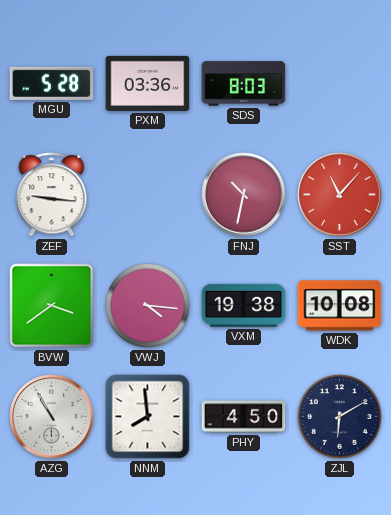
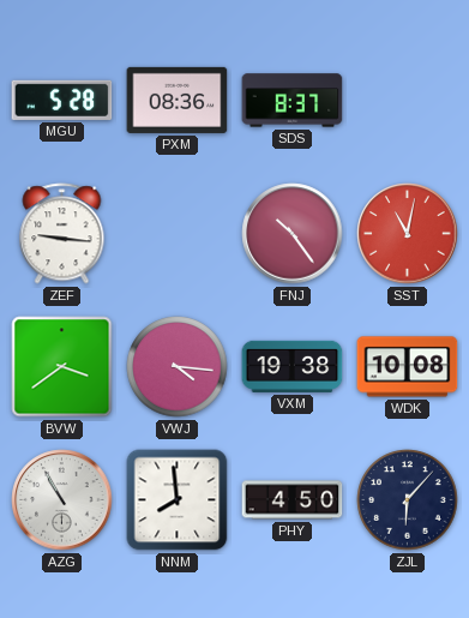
PXM: 03:36 -> 08:36 (178, 100)
SDS: 8:03 -> 8:37 (293, 101)
FNJ: 10:32 -> 10:24 (293, 234)
SST: 11:07 -> 11:02 (408, 234)
ZJL: 6:10 -> 6:07 (408, 500)
